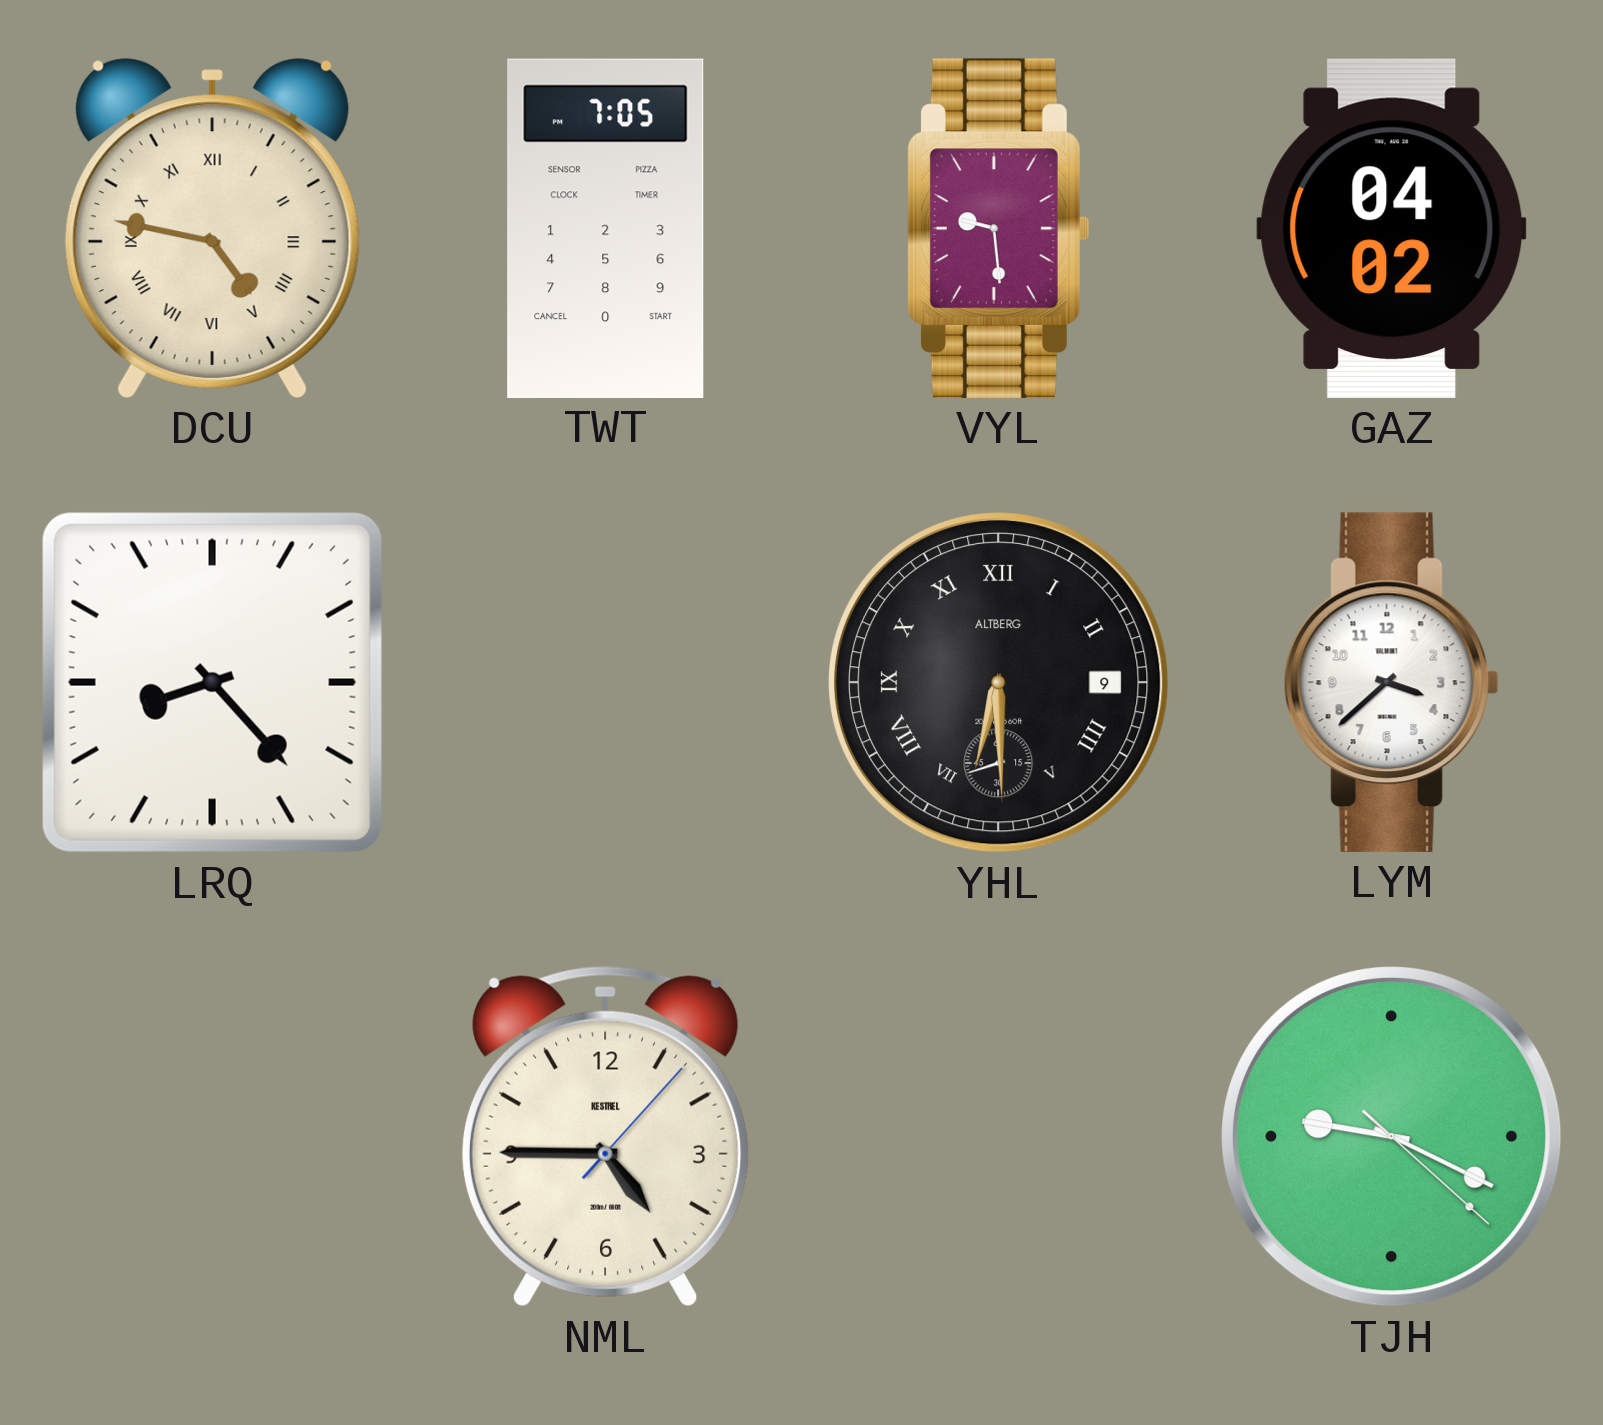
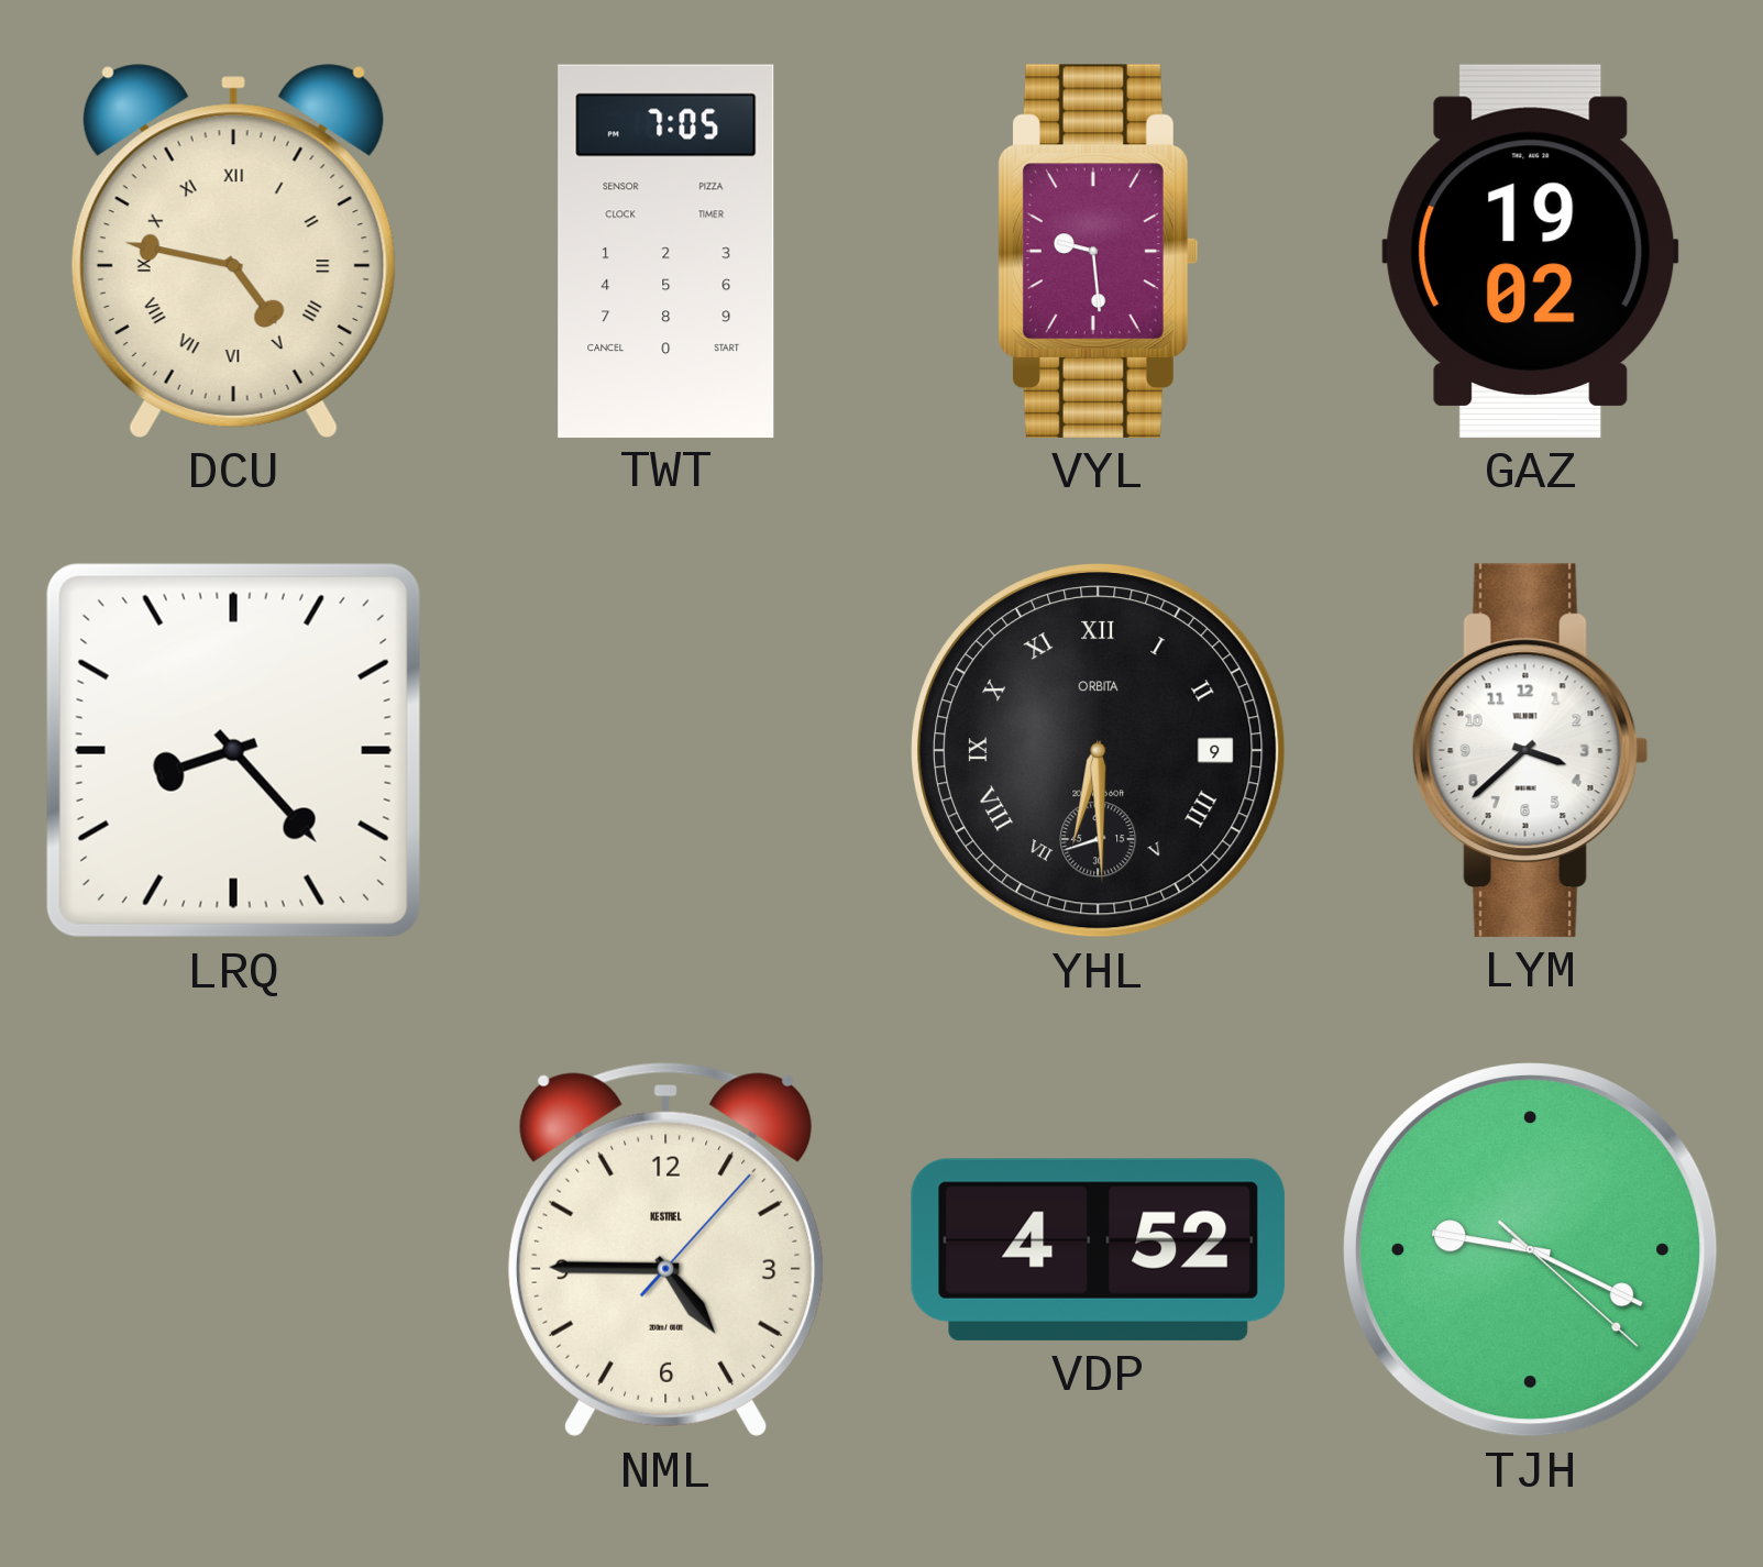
GAZ: 04:02 -> 19:02 (1531, 251)
YHL brand: ALTBERG -> ORBITA (1099, 751)
VDP: none -> 4:52 (1098, 1249)
